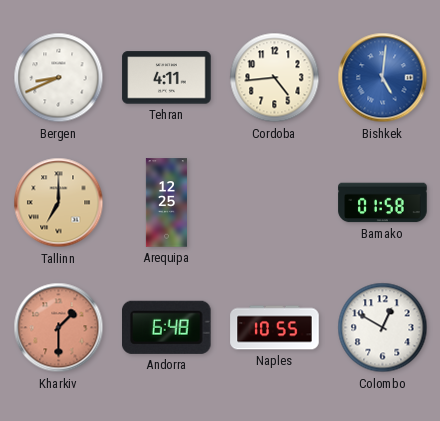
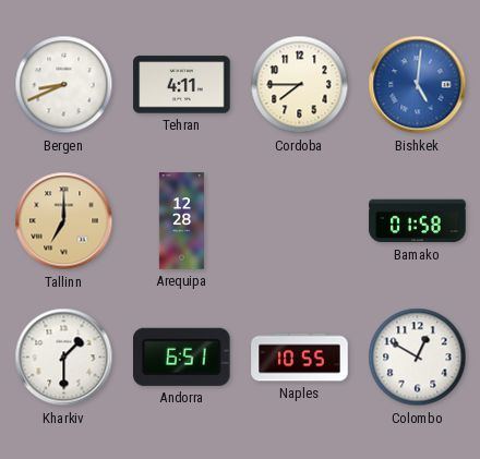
Cordoba: 4:44 -> 7:45 (300, 85)
Arequipa: 12:25 -> 12:28 (181, 221)
Kharkiv dial: salmon -> white (64, 358)
Andorra: 6:48 -> 6:51 (182, 357)
